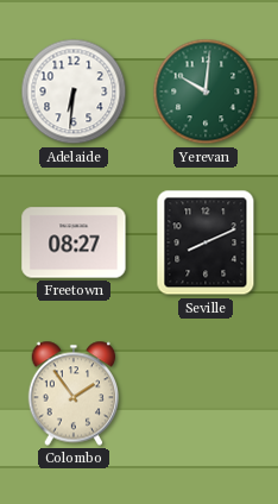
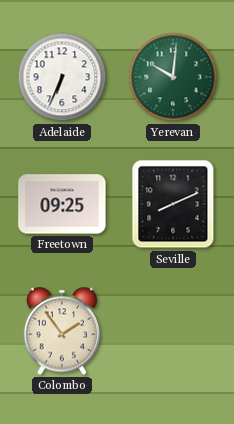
Adelaide: 6:31 -> 6:34 (62, 77)
Freetown: 08:27 -> 09:25 (62, 204)
